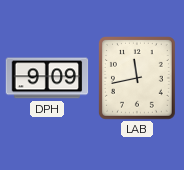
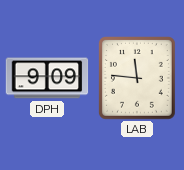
LAB: 11:43 -> 11:46 (138, 79)
